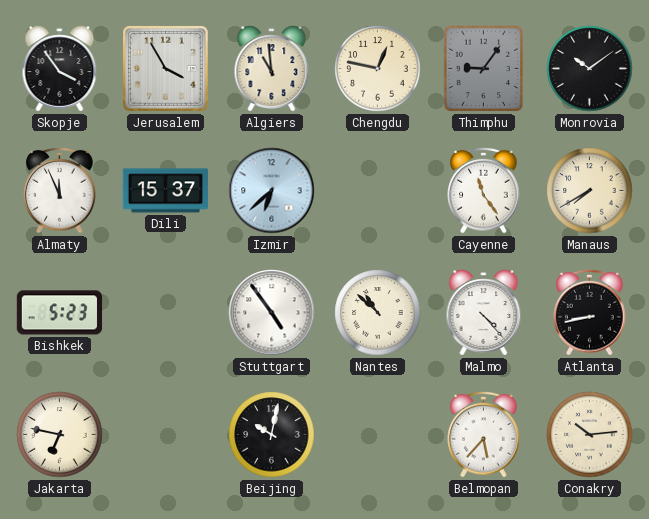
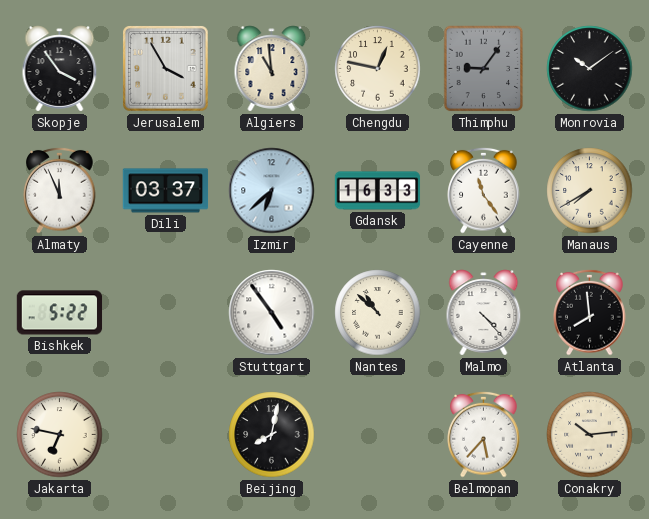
Dili: 15:37 -> 03:37 (166, 191)
Gdansk: none -> 16:33 (378, 191)
Bishkek: 5:23 -> 5:22 (60, 313)
Atlanta: 8:43 -> 7:59 (590, 312)
Beijing: 10:02 -> 8:02 (272, 435)
